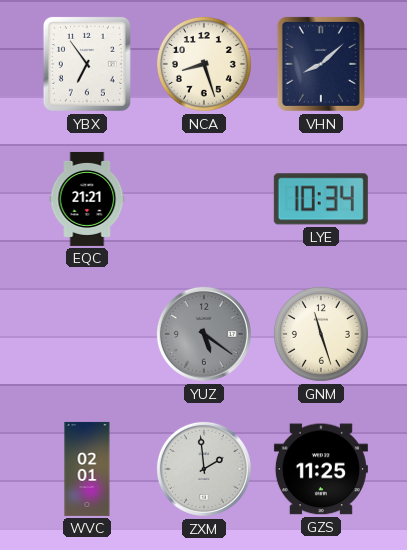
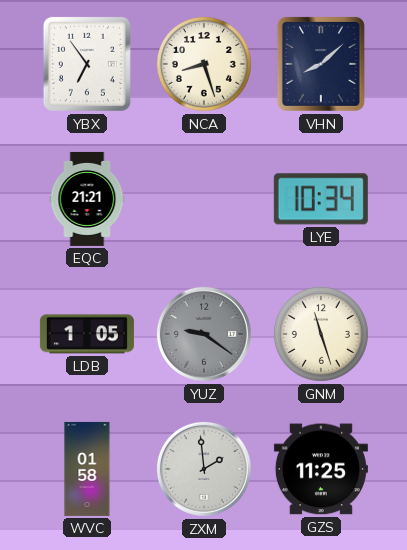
LDB: none -> 1:05 (87, 334)
YUZ: 5:21 -> 9:21 (204, 334)
WVC: 02:01 -> 01:58 (87, 469)
